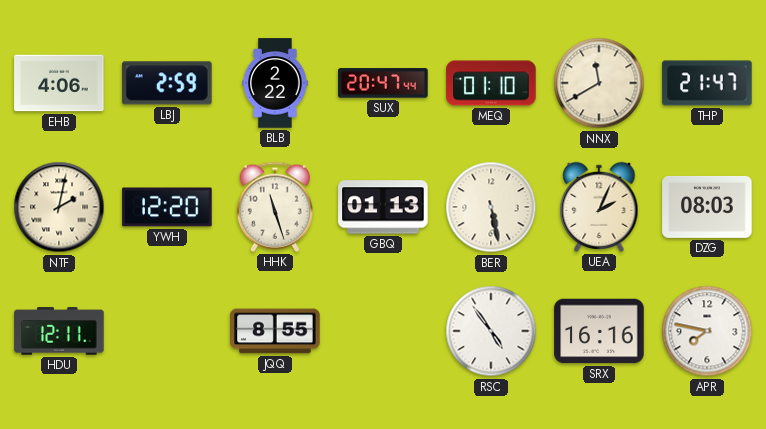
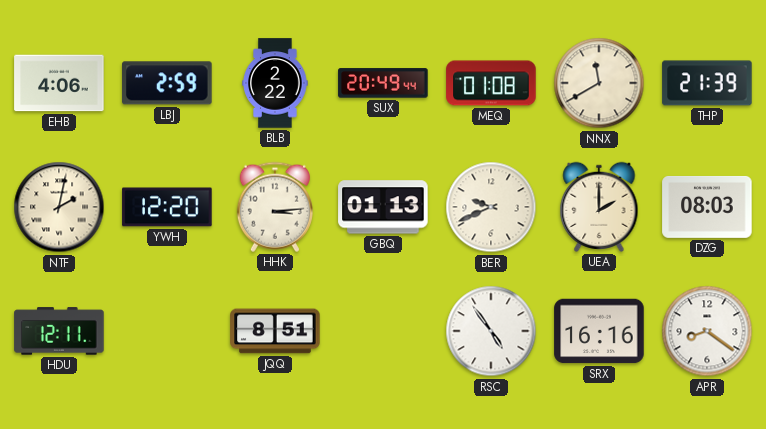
SUX: 20:47 -> 20:49 (383, 83)
MEQ: 01:10 -> 01:08 (491, 83)
THP: 21:47 -> 21:39 (707, 83)
HHK: 11:27 -> 3:14 (275, 207)
BER: 5:28 -> 9:41 (491, 207)
UEA: 2:04 -> 2:00 (599, 207)
JQQ: 8:55 -> 8:51 (275, 331)
APR: 7:47 -> 8:21 (707, 331)
